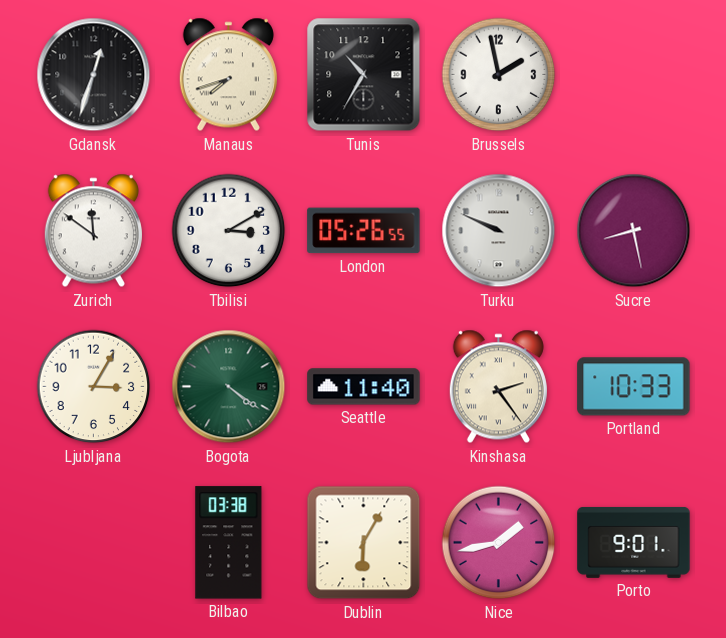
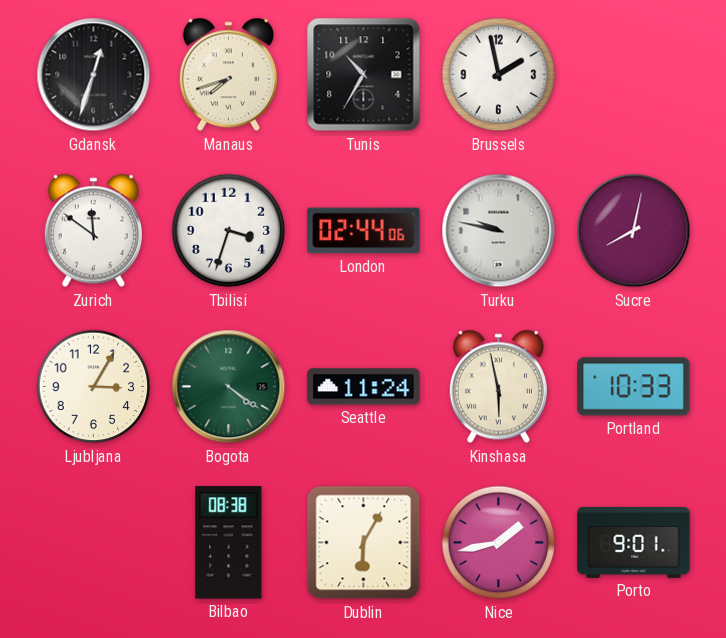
Tbilisi: 3:10 -> 3:33 (229, 231)
London: 05:26 -> 02:44 (364, 231)
Turku: 9:49 -> 9:47 (499, 231)
Sucre: 8:28 -> 8:02 (634, 231)
Seattle: 11:40 -> 11:24 (364, 387)
Kinshasa: 2:24 -> 5:58 (498, 387)
Bilbao: 03:38 -> 08:38 (229, 543)
